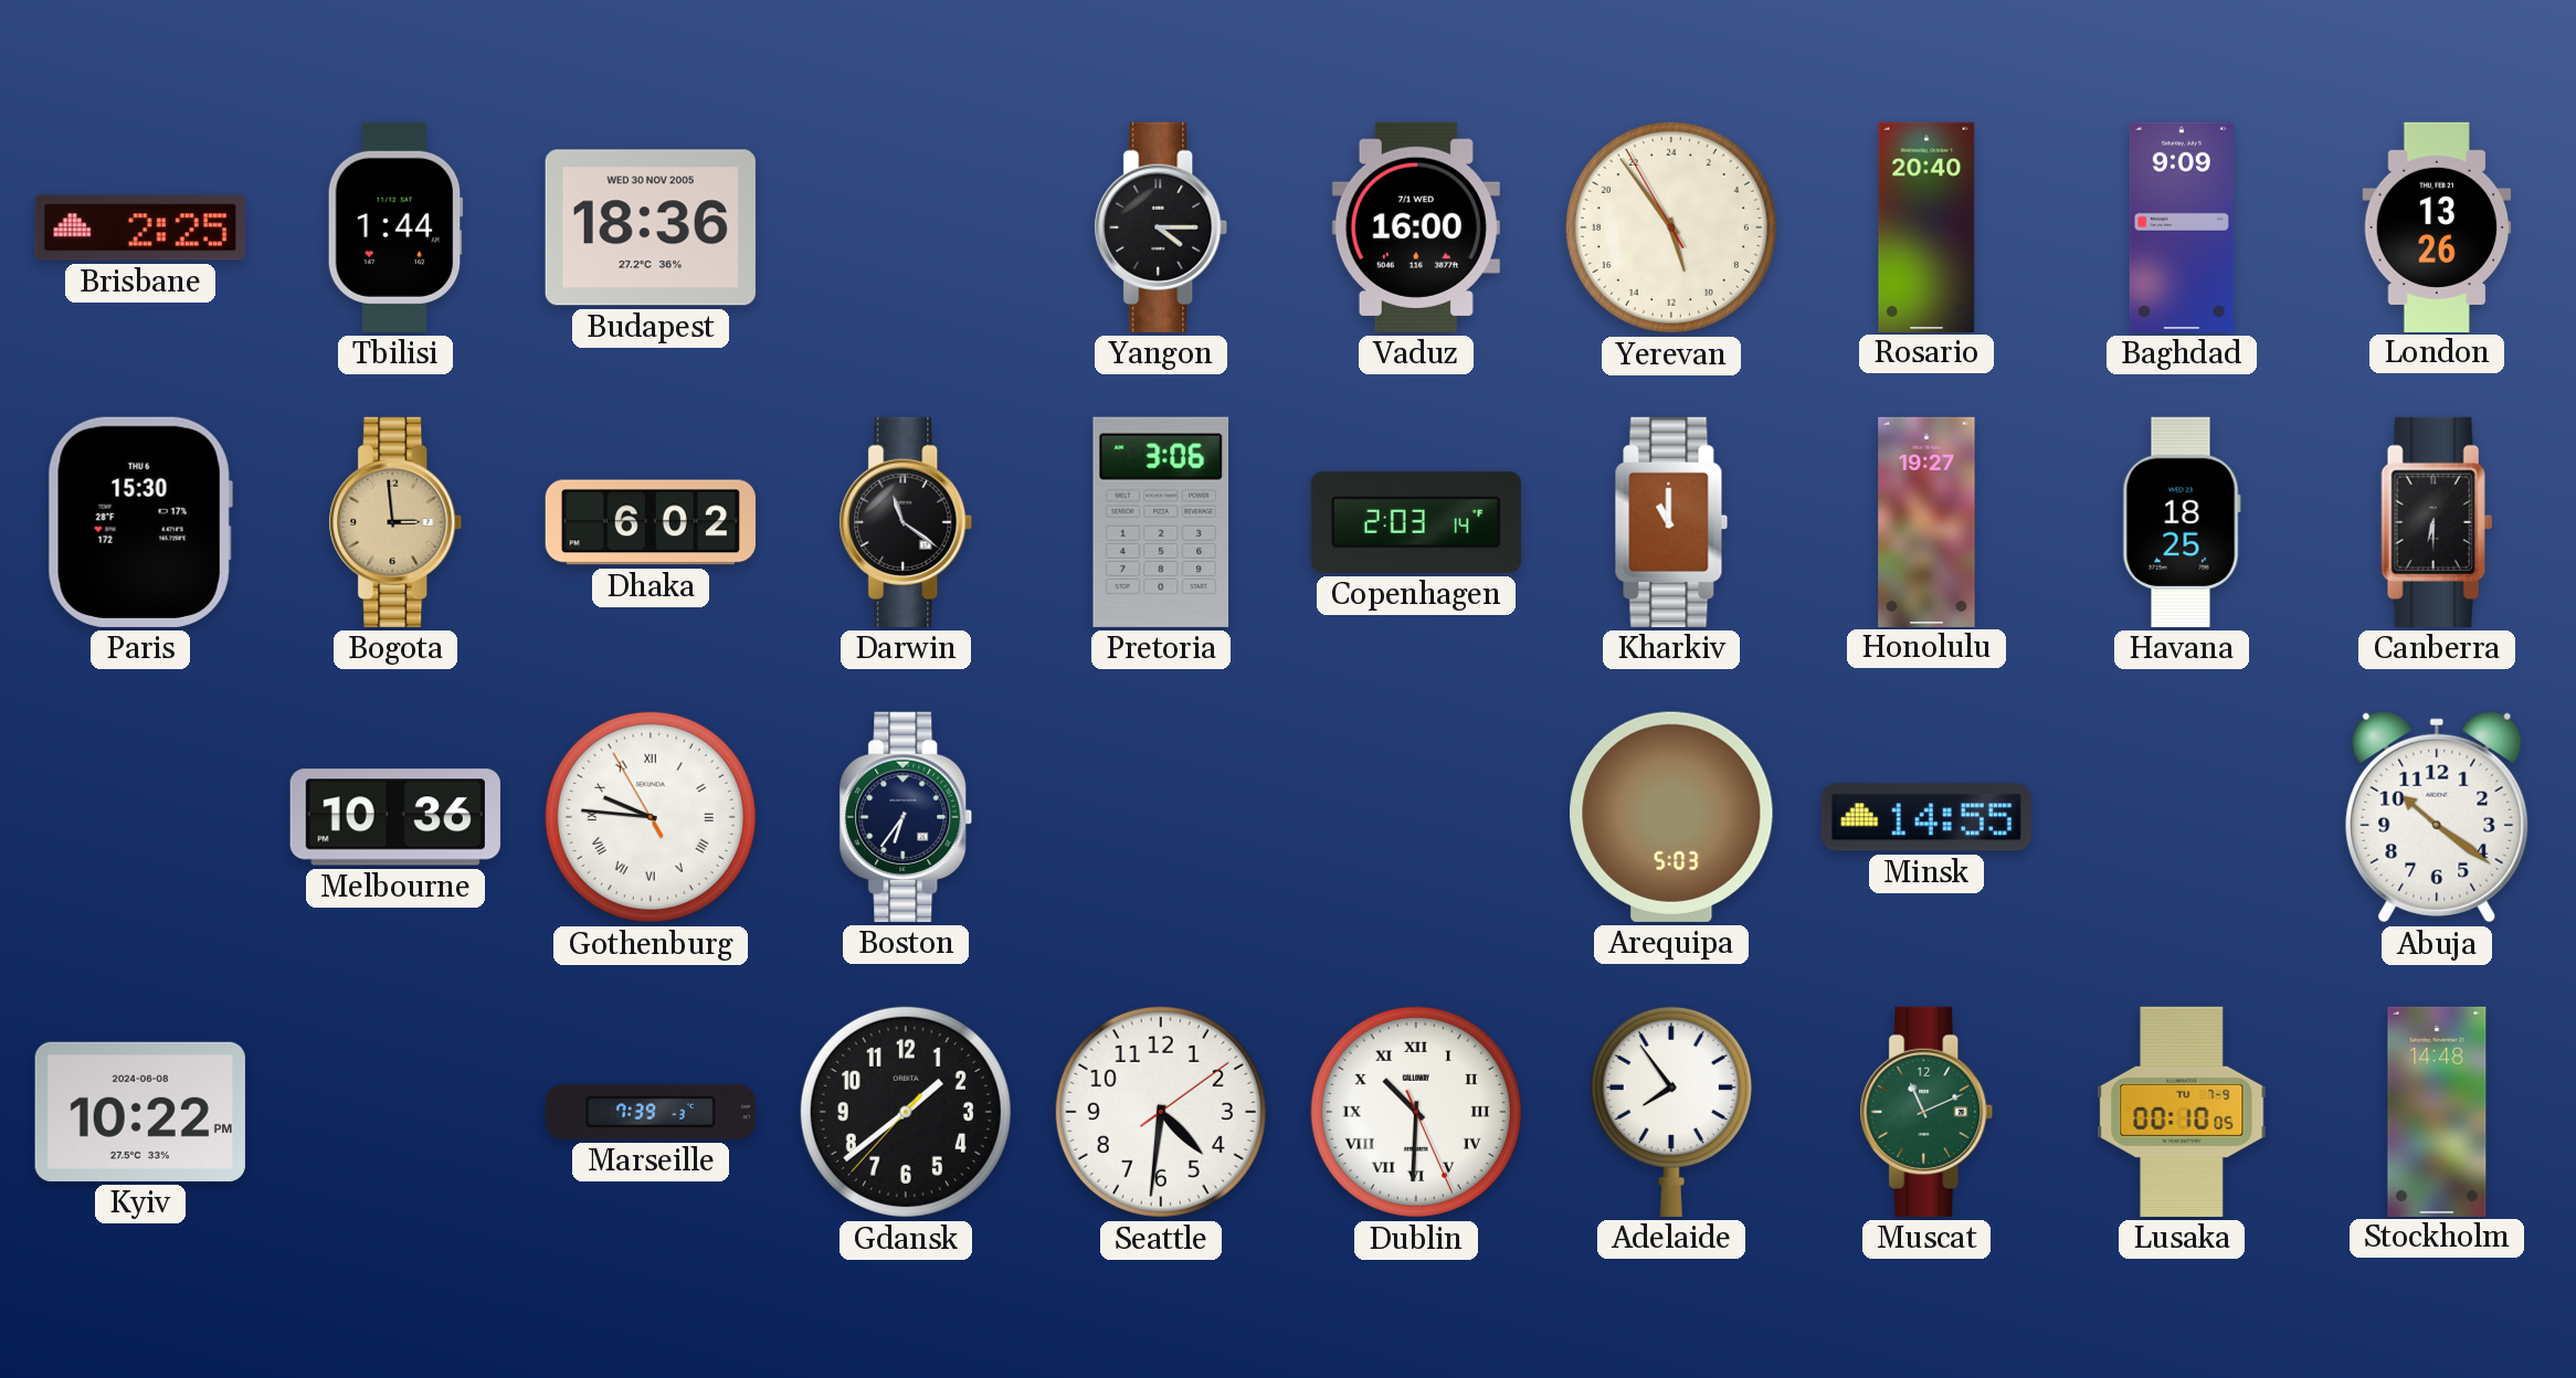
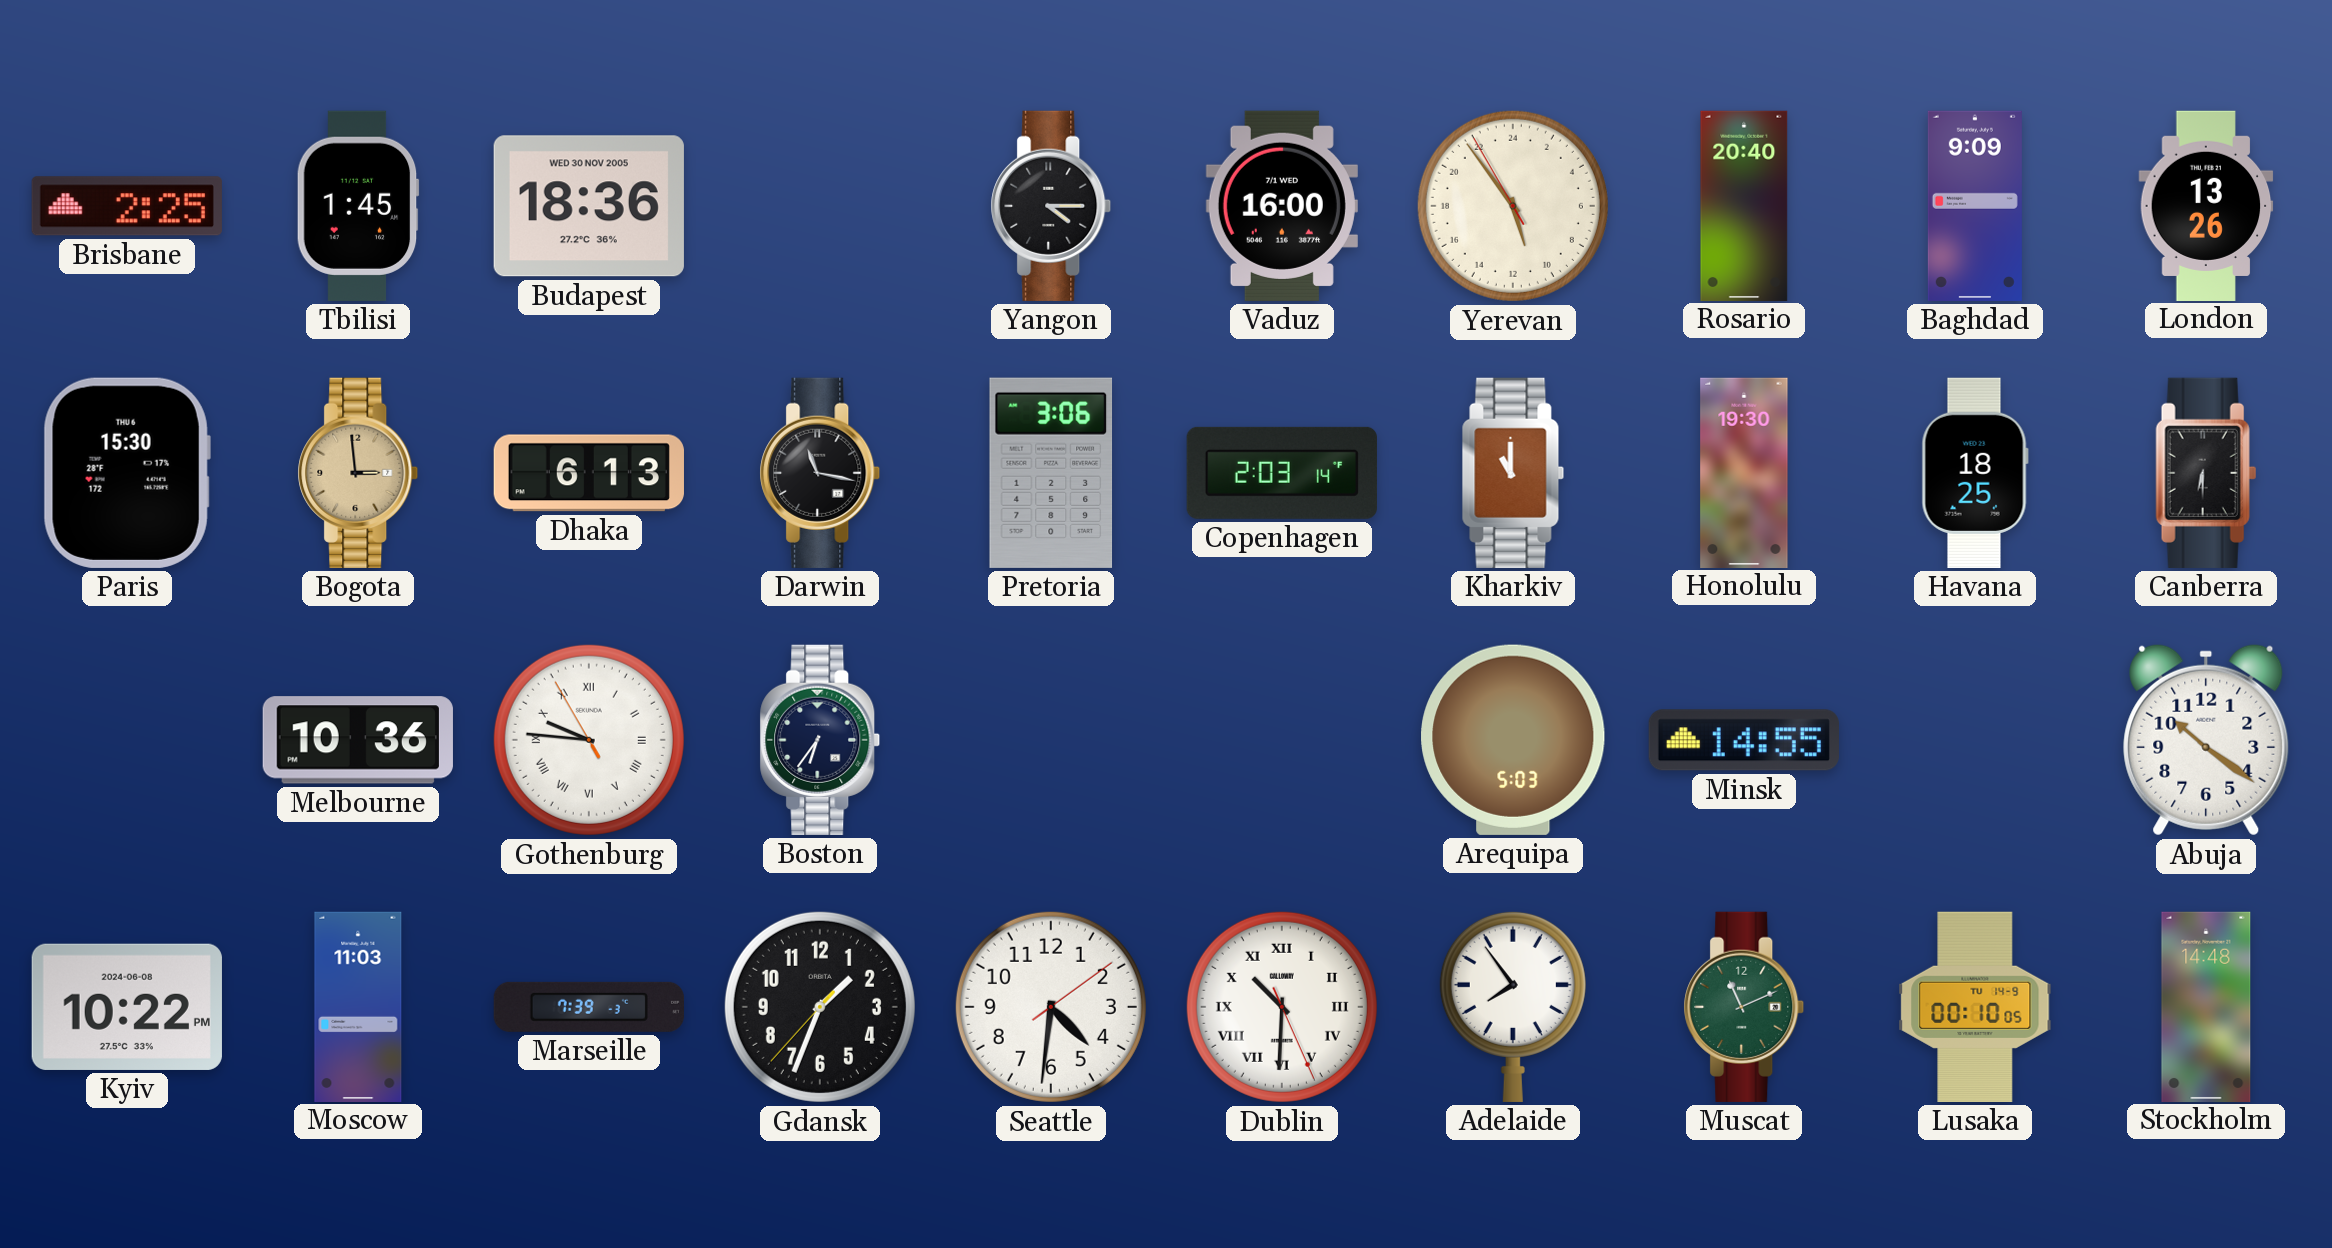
Tbilisi: 1:44 -> 1:45 (358, 206)
Dhaka: 6:02 -> 6:13 (589, 473)
Darwin: 11:21 -> 11:17 (820, 473)
Honolulu: 19:27 -> 19:30 (1744, 472)
Moscow: none -> 11:03 (358, 1006)
Gdansk: 1:38 -> 1:33 (820, 1007)
Lusaka date: TU 7-9 -> TU 14-9 (1975, 1007)
